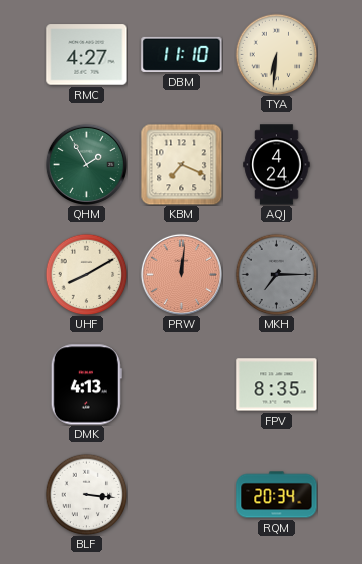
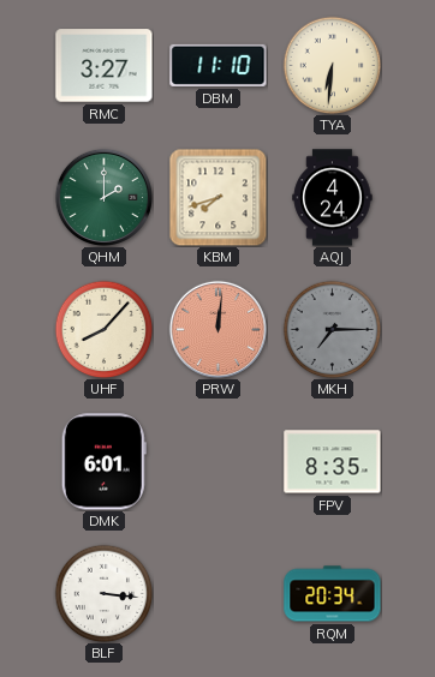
RMC: 4:27 -> 3:27 (105, 66)
QHM: 1:55 -> 2:00 (103, 197)
KBM: 7:19 -> 7:42 (218, 197)
UHF: 8:10 -> 8:07 (103, 329)
DMK: 4:13 -> 6:01 (103, 462)
